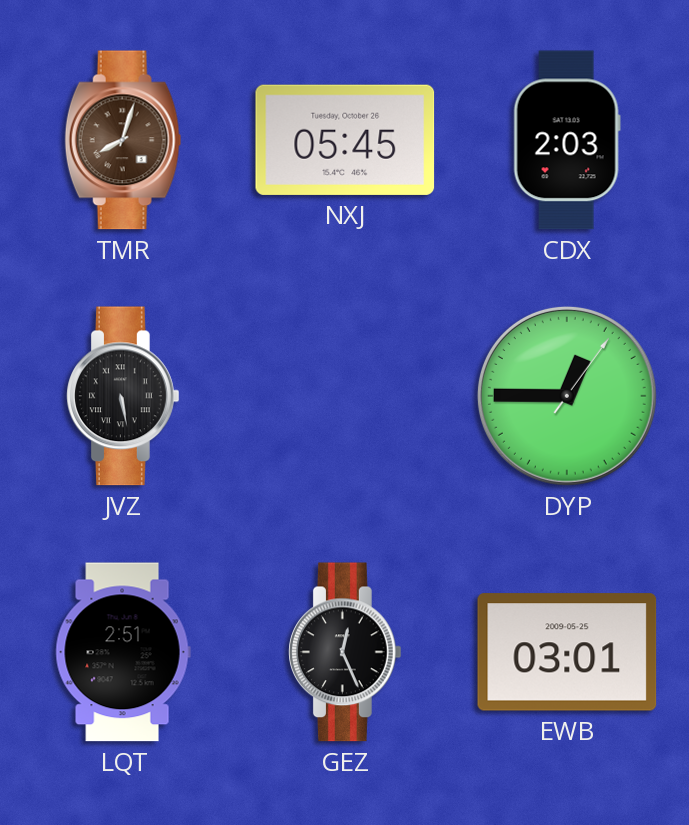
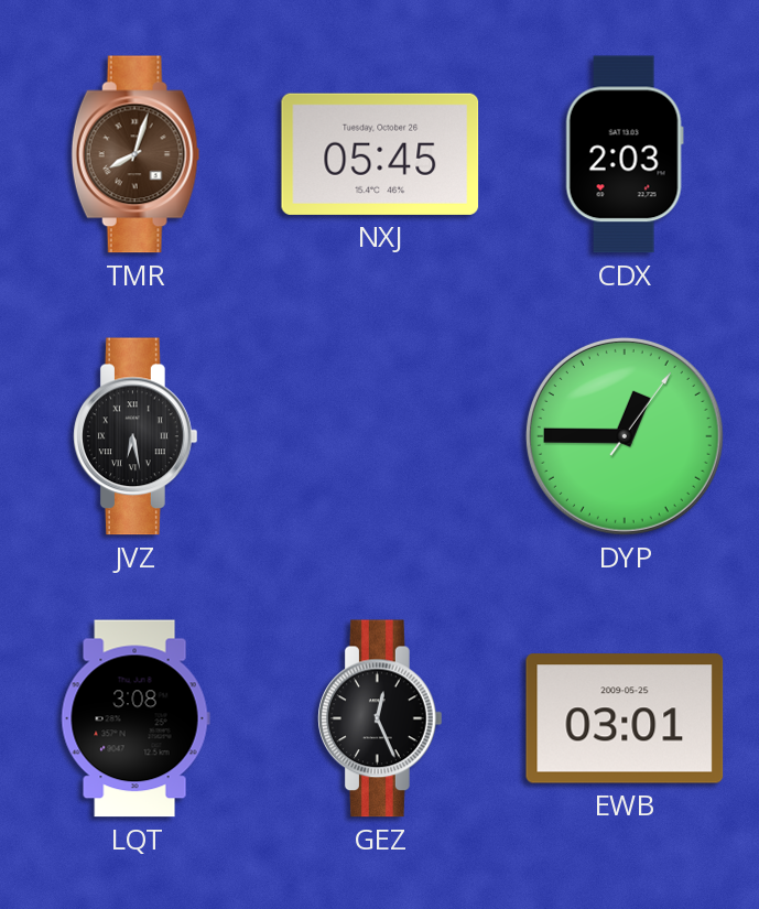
JVZ: 5:28 -> 6:28 (137, 436)
LQT: 2:51 -> 3:08 (135, 718)
